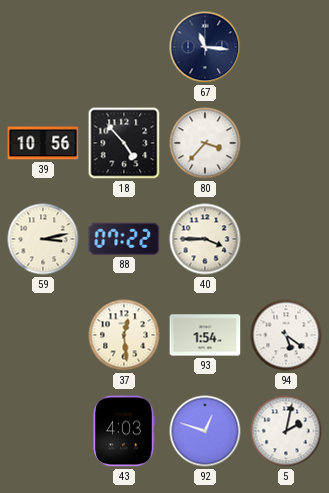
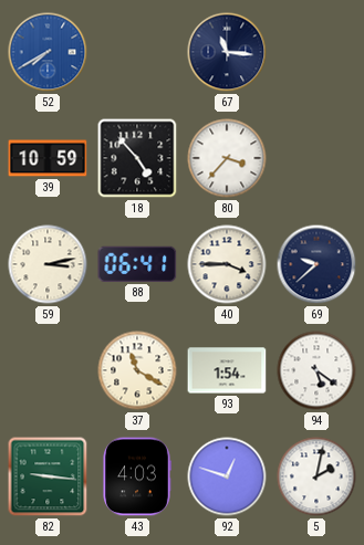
52: none -> 7:40 (48, 52)
39: 10:56 -> 10:59 (48, 158)
88: 07:22 -> 06:41 (137, 264)
69: none -> 9:38 (316, 264)
37: 12:29 -> 11:20 (137, 370)
82: none -> 9:16 (48, 476)
